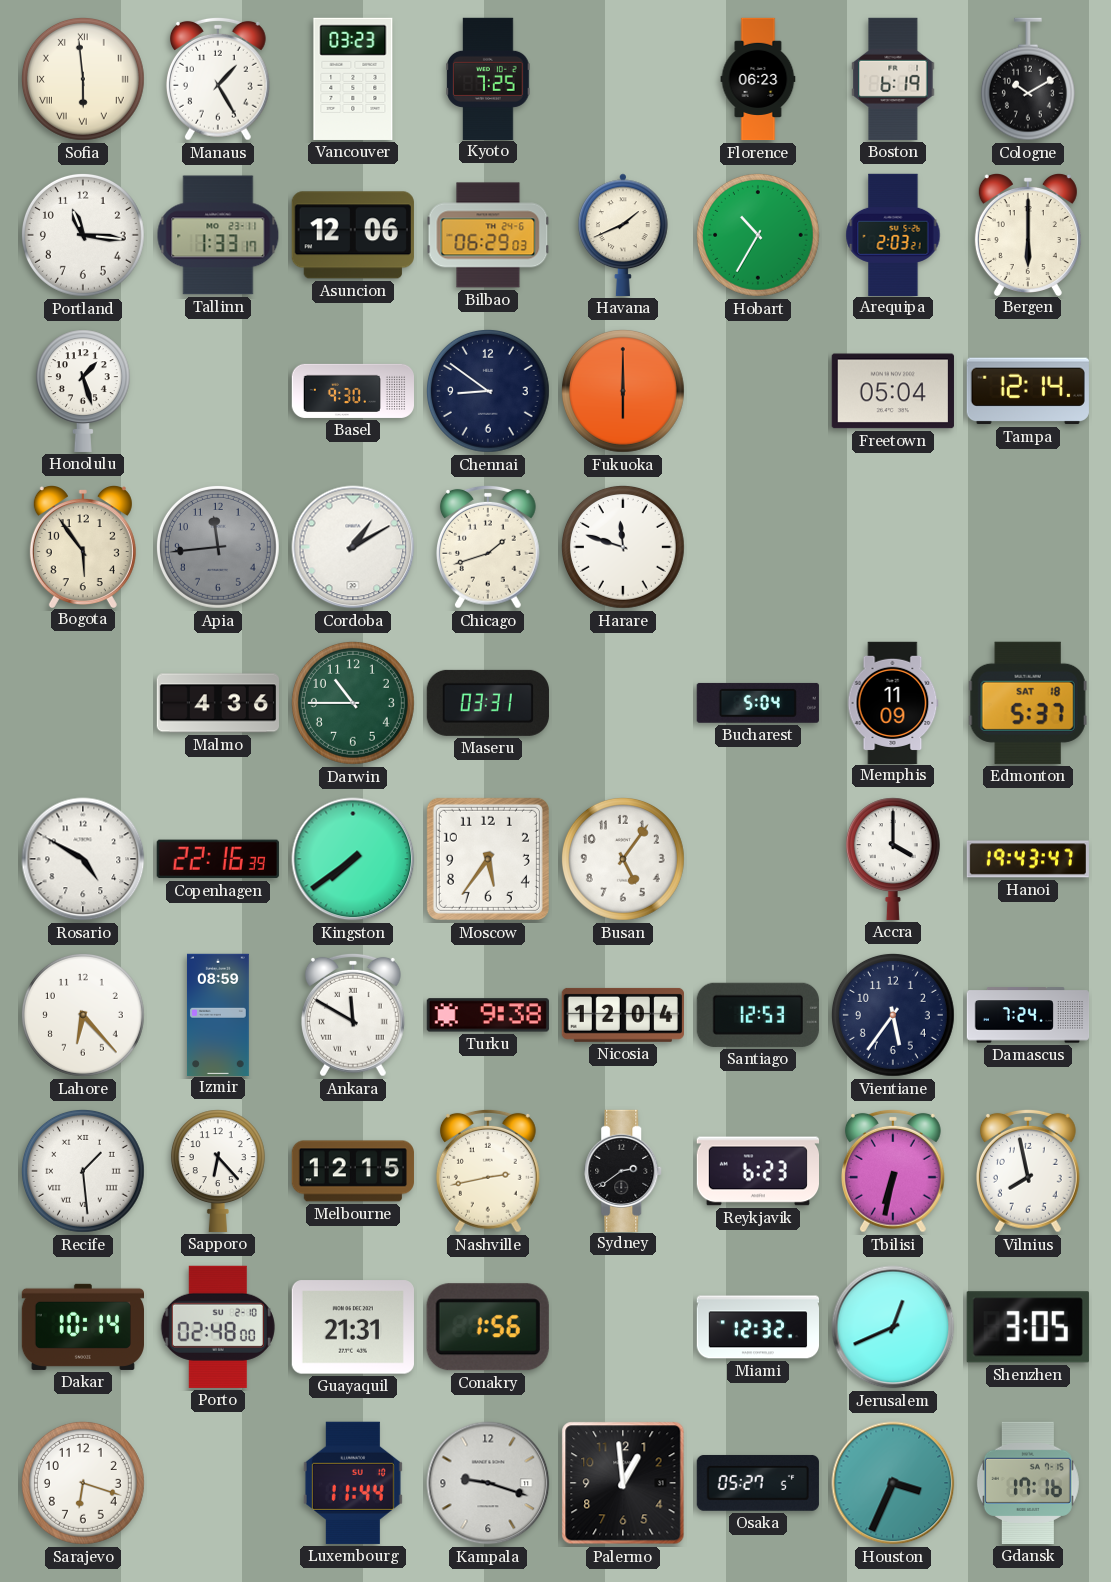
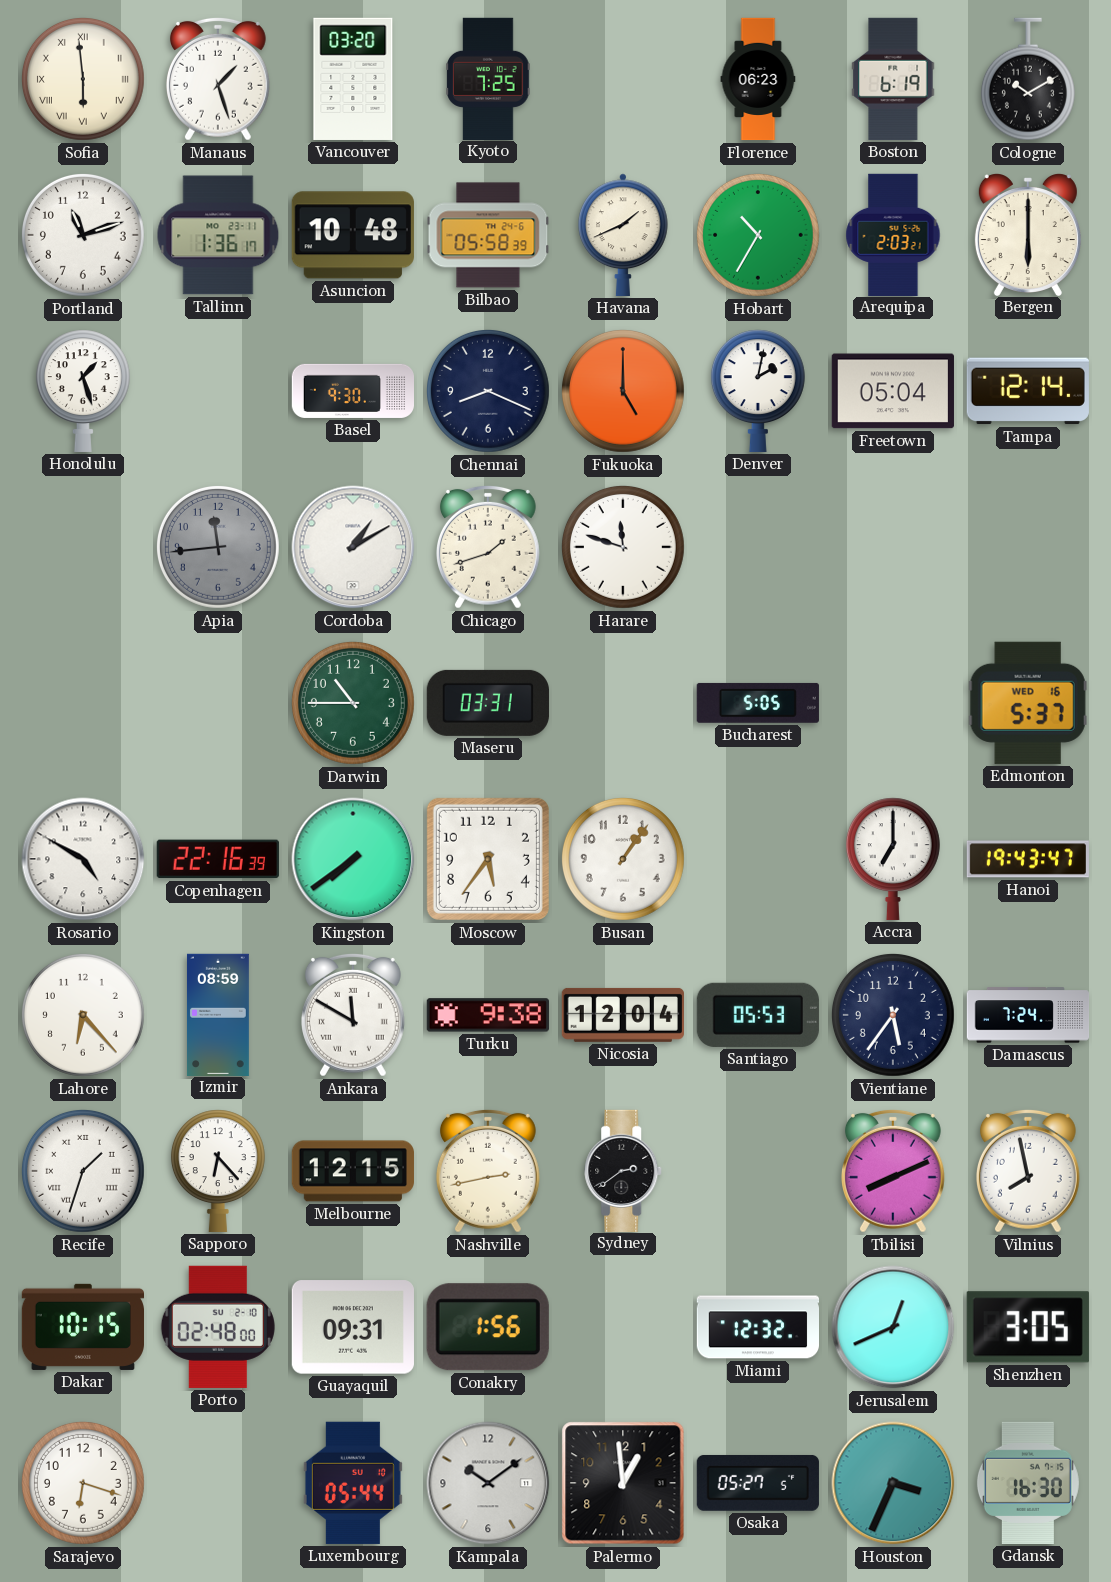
Manaus: 1:25 -> 1:27 (218, 79)
Vancouver: 03:23 -> 03:20 (353, 79)
Portland: 11:16 -> 11:12 (83, 235)
Tallinn: 1:33 -> 1:36 (218, 235)
Asuncion: 12:06 -> 10:48 (353, 235)
Bilbao: 06:29 -> 05:58 (488, 235)
Chennai: 8:51 -> 8:19 (488, 391)
Fukuoka: 6:00 -> 5:00 (623, 391)
Denver: none -> 2:02 (758, 391)
Bogota: 5:54 -> none (83, 547)
Malmo: 4:36 -> none (217, 703)
Bucharest: 5:04 -> 5:05 (758, 703)
Memphis: 11:09 -> none (893, 702)
Edmonton date: SAT 18 -> WED 16 (1028, 703)
Busan: 5:06 -> 1:06 (623, 859)
Accra: 4:00 -> 7:00 (893, 859)
Santiago: 12:53 -> 05:53 (758, 1015)
Recife: 1:29 -> 1:33 (83, 1171)
Reykjavik: 6:23 -> none (757, 1171)
Tbilisi: 6:32 -> 8:11 (893, 1171)
Dakar: 10:14 -> 10:15 (82, 1327)
Guayaquil: 21:31 -> 09:31 (353, 1327)
Luxembourg: 11:44 -> 05:44 (353, 1483)
Kampala: 9:18 -> 10:09 (488, 1483)
Gdansk: 17:16 -> 16:30 (1028, 1483)
